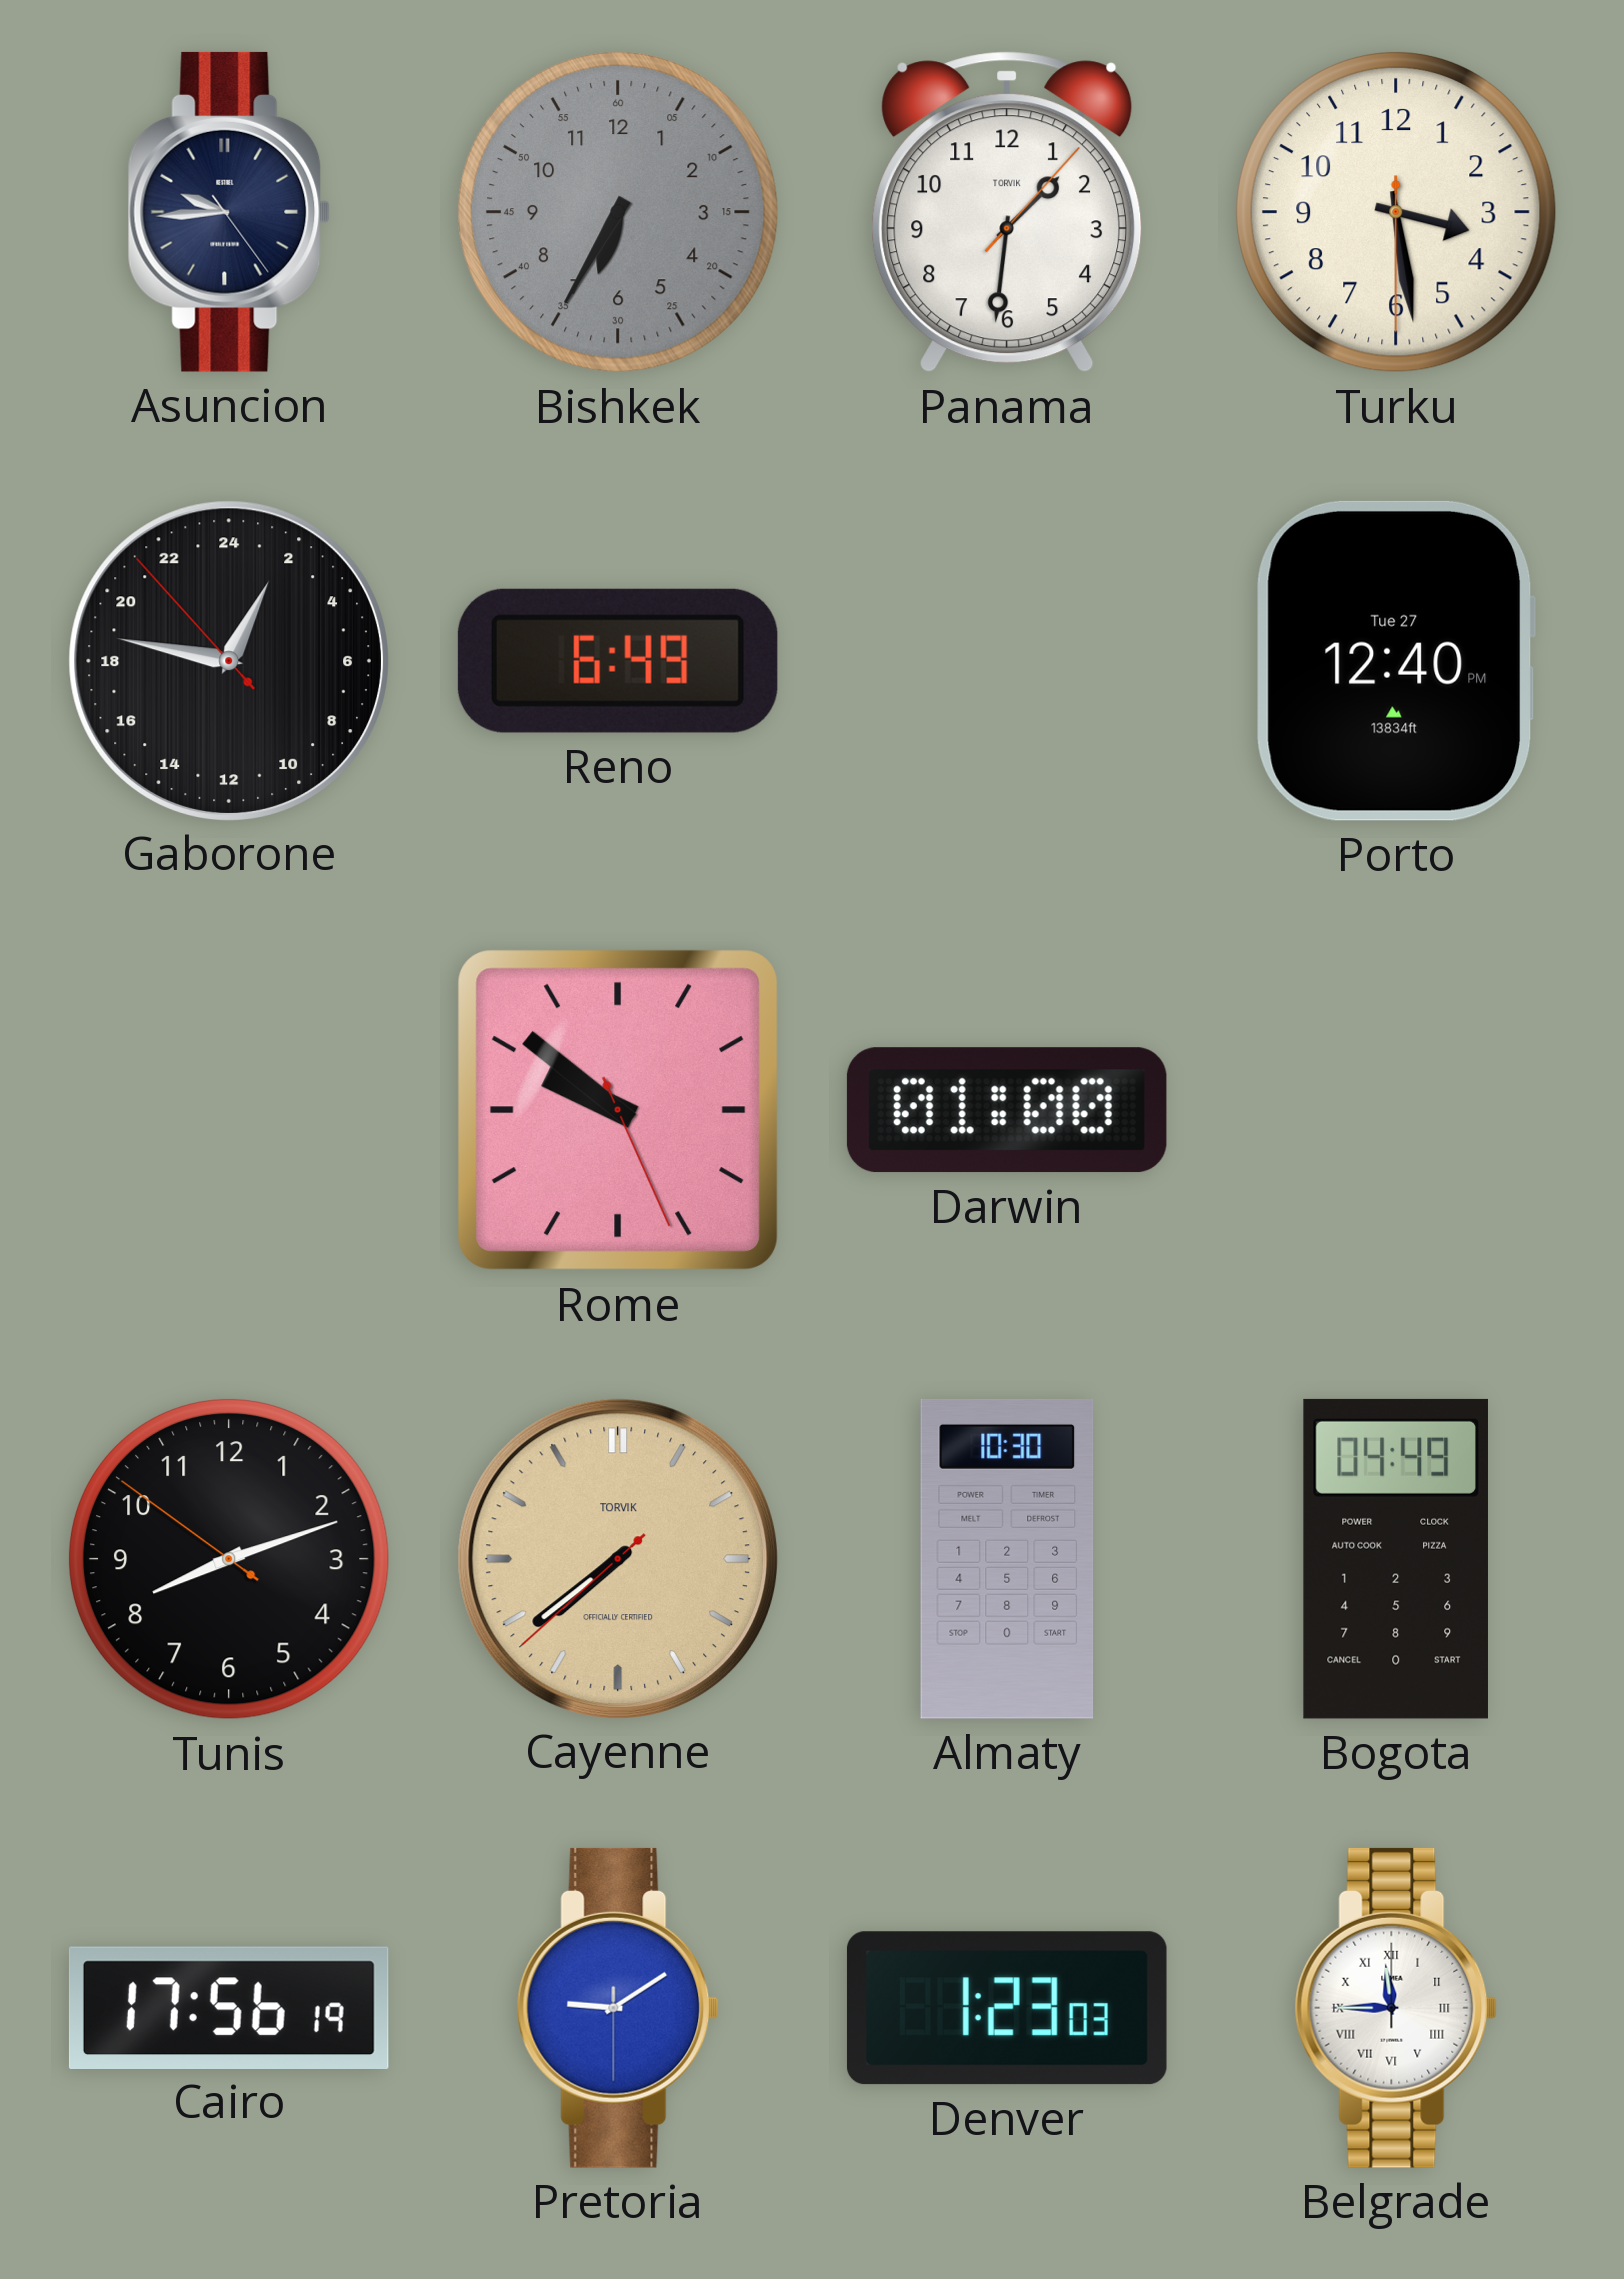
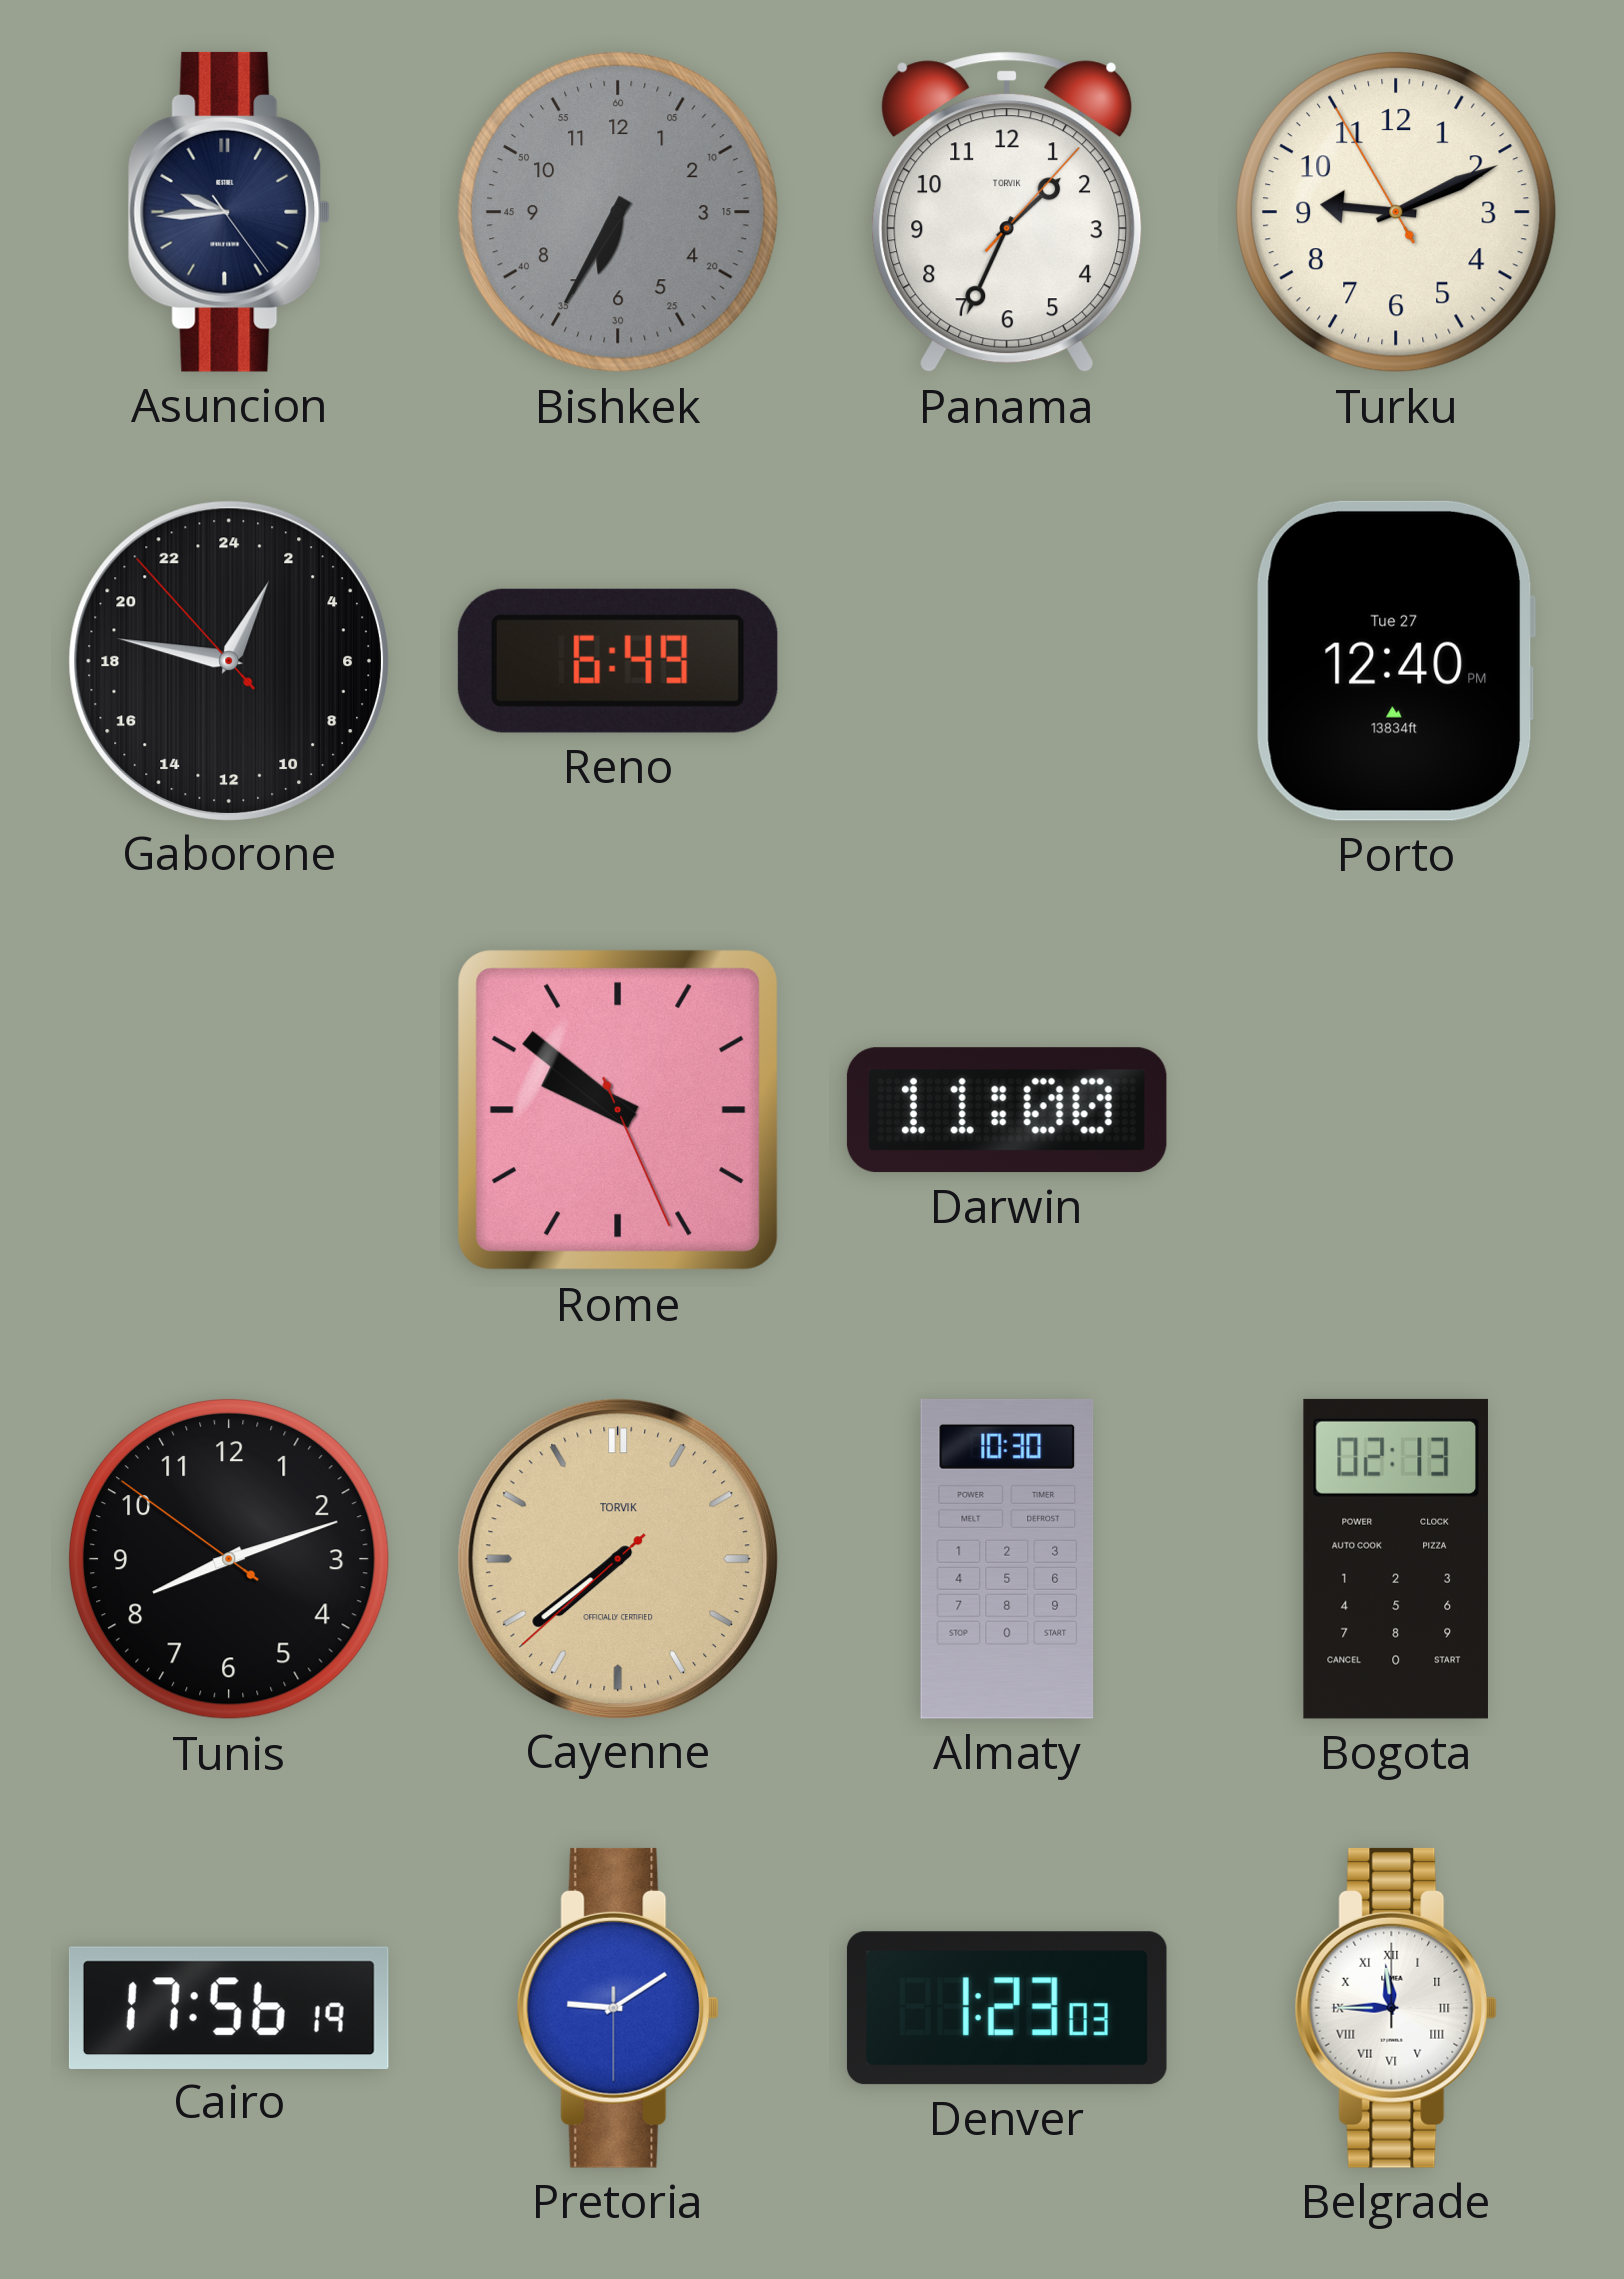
Panama: 1:31 -> 1:34 (1007, 212)
Turku: 3:28 -> 9:10 (1396, 212)
Darwin: 01:00 -> 11:00 (1007, 1110)
Bogota: 04:49 -> 02:13 (1396, 1559)
